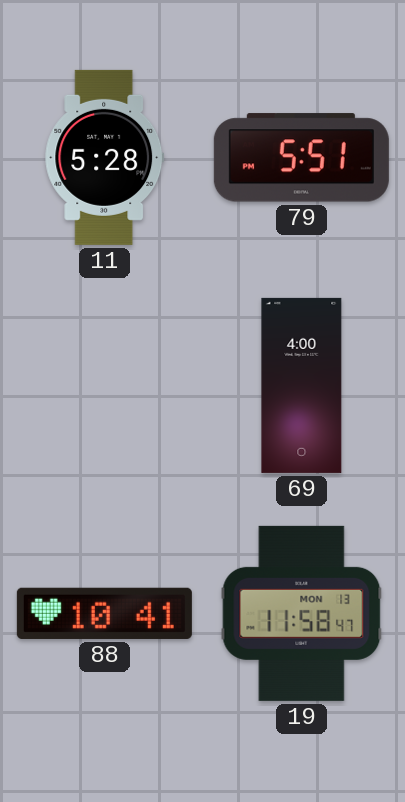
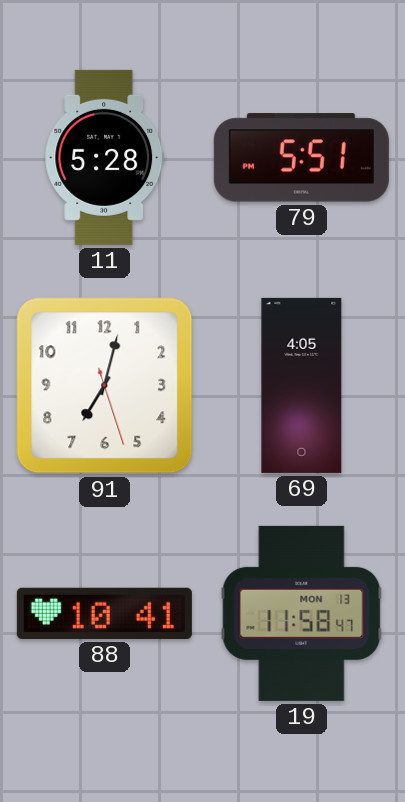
91: none -> 7:02 (105, 386)
69: 4:00 -> 4:05 (302, 385)
